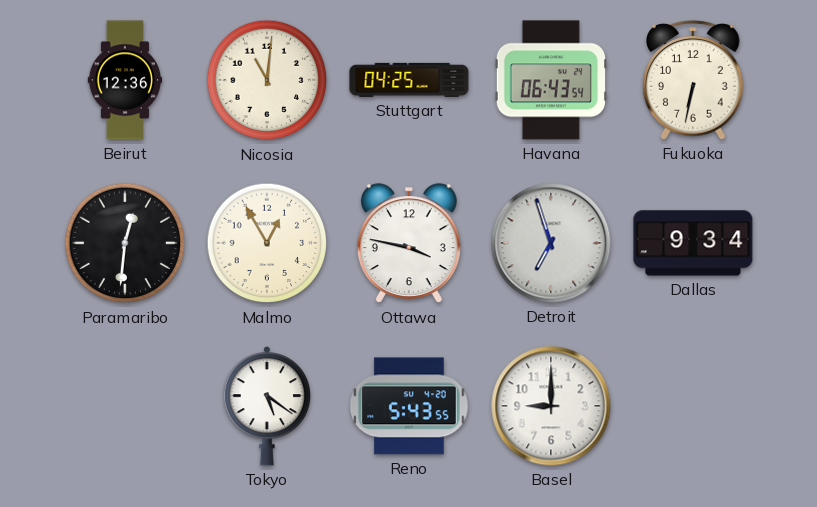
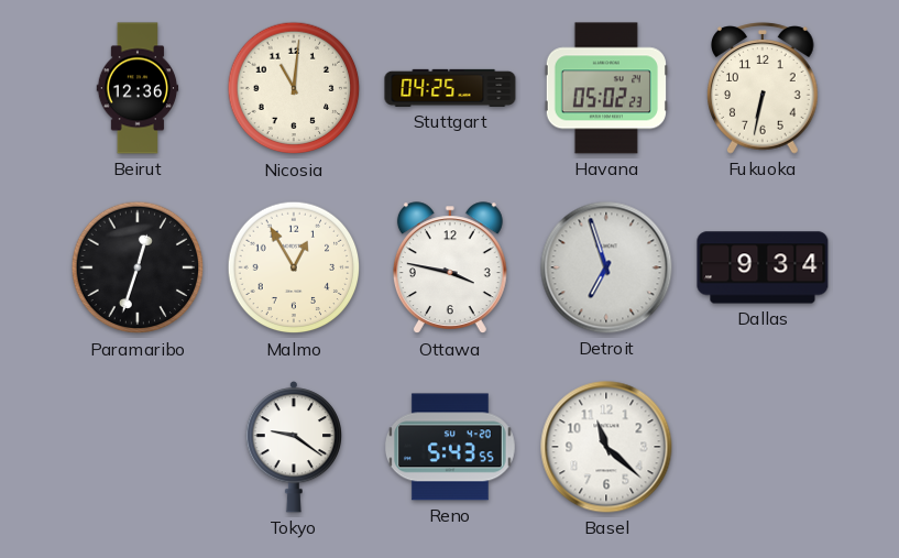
Havana: 06:43 -> 05:02 (606, 88)
Paramaribo: 12:31 -> 12:33 (138, 267)
Tokyo: 5:21 -> 9:21 (294, 448)
Basel: 9:00 -> 11:22 (606, 447)
